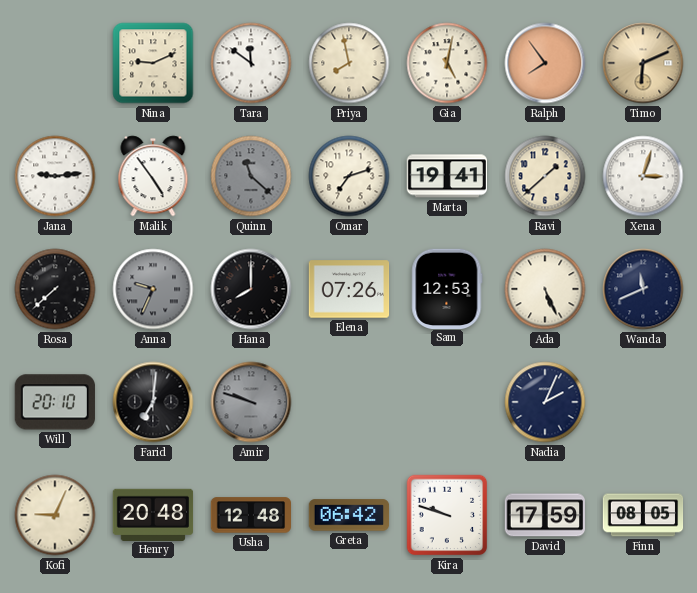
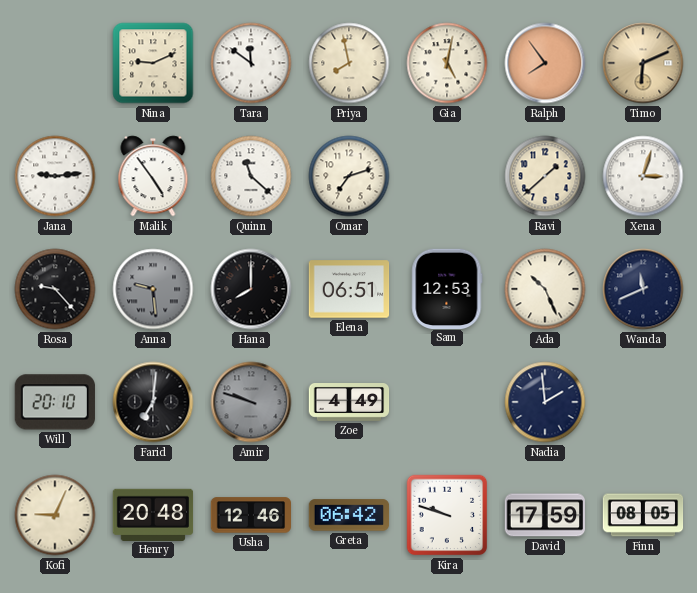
Quinn dial: grey -> white (251, 176)
Marta: 19:41 -> none (446, 176)
Rosa: 7:38 -> 9:23 (55, 289)
Anna: 9:34 -> 9:29 (153, 289)
Elena: 07:26 -> 06:51 (349, 289)
Ada: 5:26 -> 10:26 (545, 289)
Zoe: none -> 4:49 (349, 403)
Nadia: 2:04 -> 1:59 (545, 402)
Usha: 12:48 -> 12:46 (251, 515)
